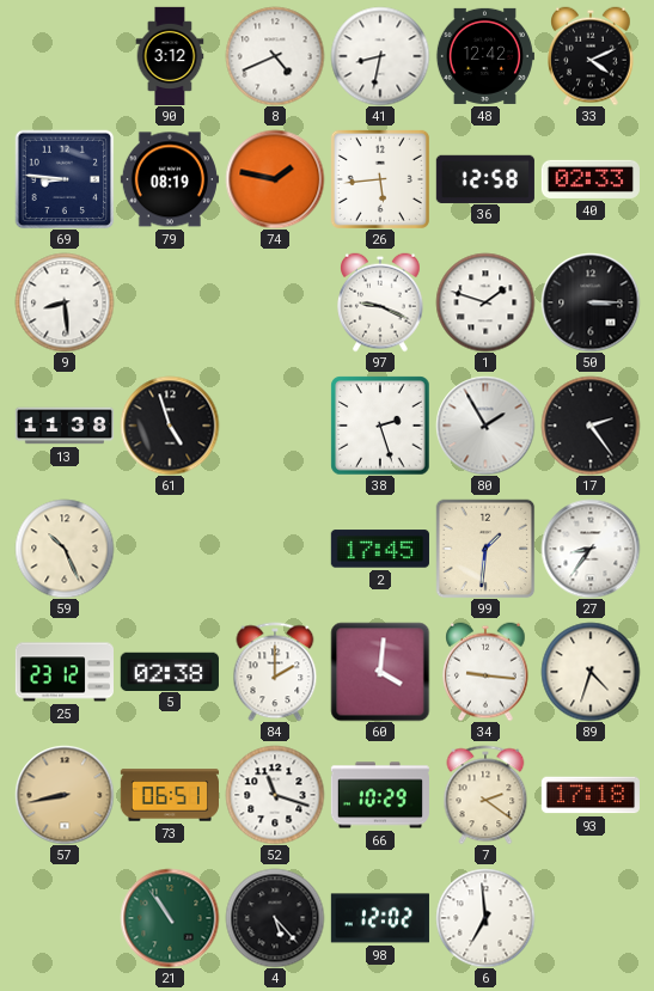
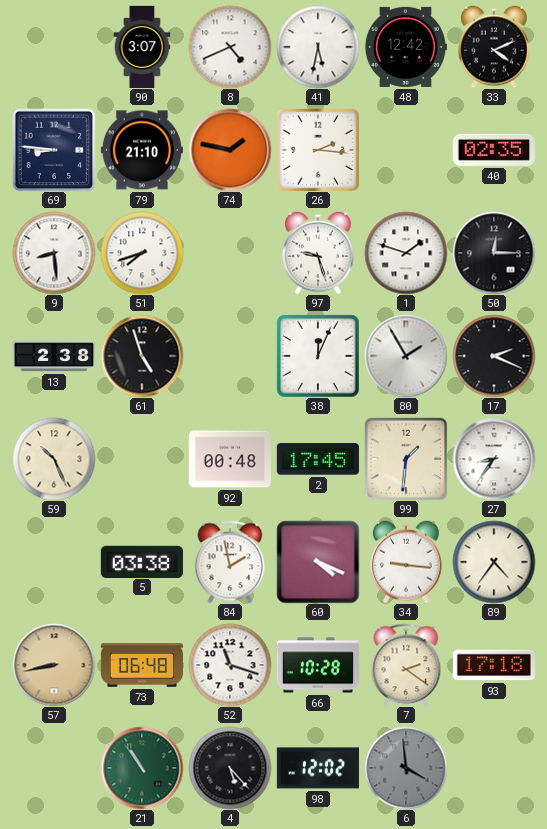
90: 3:12 -> 3:07 (142, 46)
41: 8:32 -> 5:32 (318, 47)
79: 08:19 -> 21:10 (142, 150)
26: 5:44 -> 2:16 (318, 150)
36: 12:58 -> none (485, 178)
40: 02:33 -> 02:35 (494, 150)
51: none -> 7:42 (142, 253)
97: 9:19 -> 9:27 (318, 253)
50: 3:15 -> 12:15 (494, 253)
13: 11:38 -> 2:38 (53, 356)
38: 2:27 -> 12:04 (318, 356)
17: 2:24 -> 2:19 (494, 356)
92: none -> 00:48 (230, 459)
25: 23:12 -> none (63, 672)
5: 02:38 -> 03:38 (142, 561)
84: 2:00 -> 1:58 (230, 562)
60: 4:01 -> 4:19 (318, 562)
89: 4:33 -> 4:36 (494, 562)
73: 06:51 -> 06:48 (141, 665)
66: 10:29 -> 10:28 (318, 665)
6: 6:59 -> 3:59 (406, 768)
6 dial: white -> grey (406, 768)
